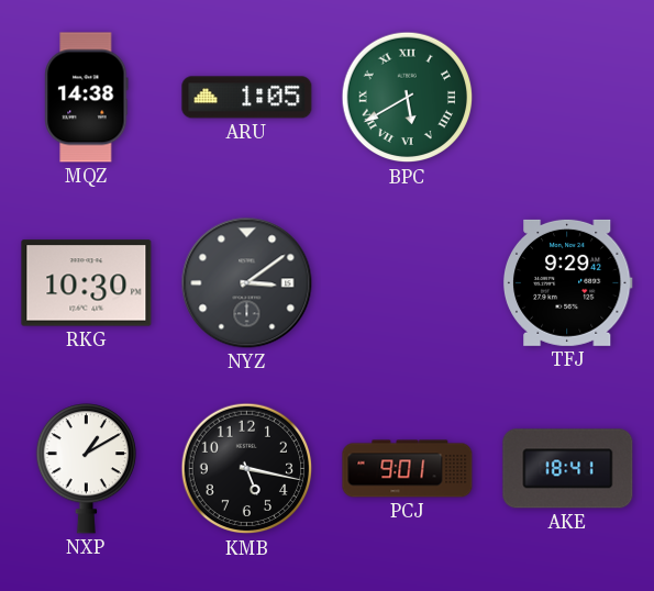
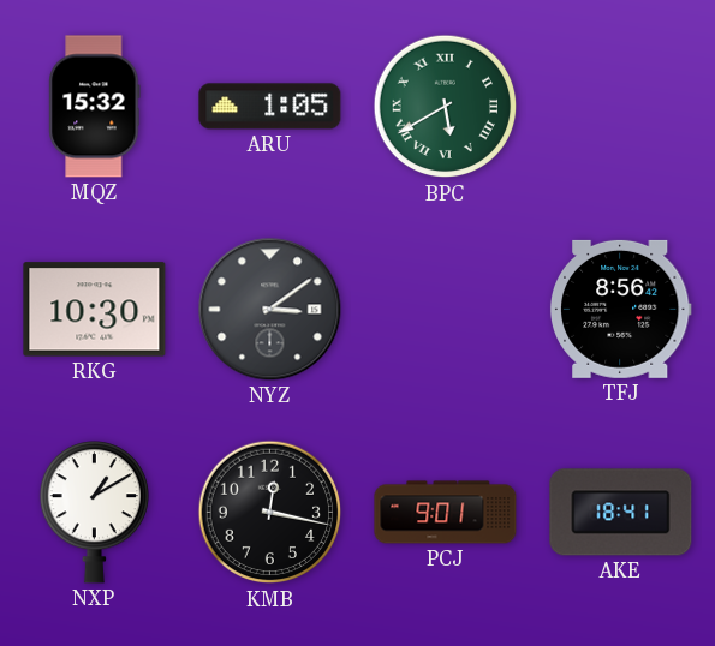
MQZ: 14:38 -> 15:32 (95, 107)
TFJ: 9:29 -> 8:56 (620, 309)
KMB: 5:17 -> 12:17 (270, 513)
